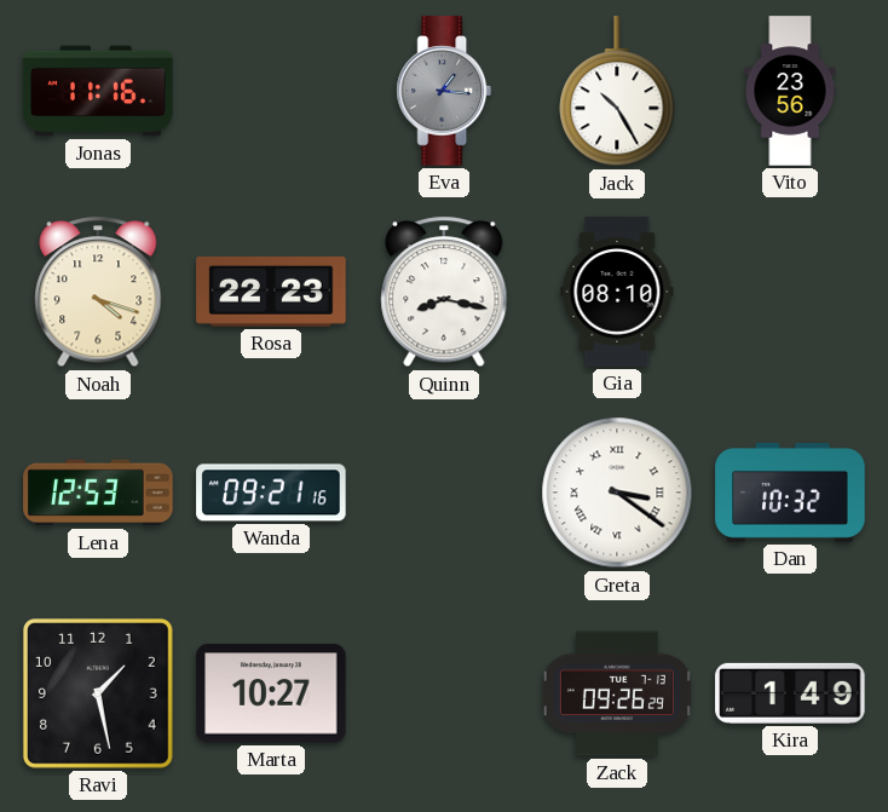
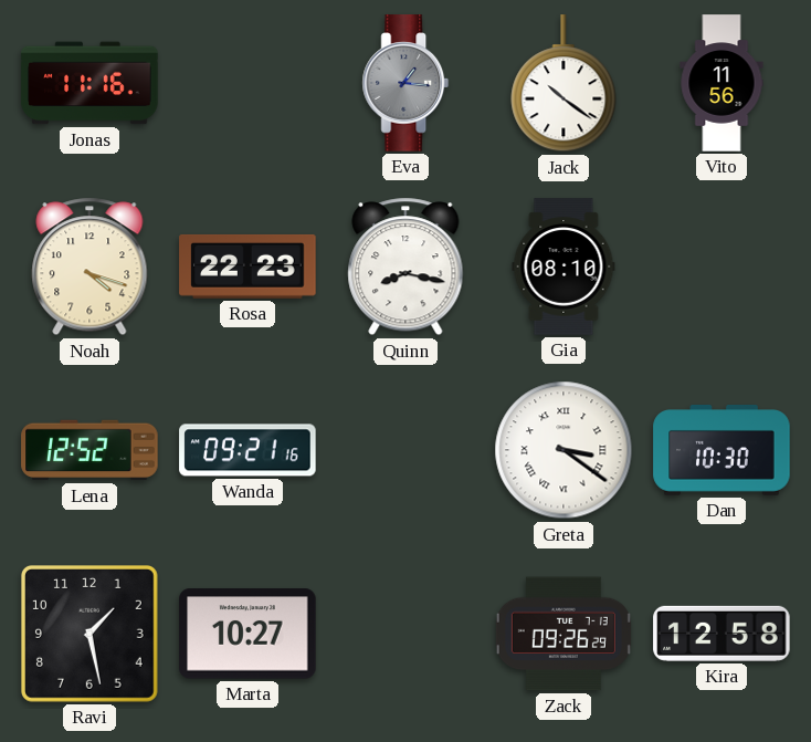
Jack: 10:25 -> 10:21 (564, 84)
Vito: 23:56 -> 11:56 (722, 83)
Lena: 12:53 -> 12:52 (89, 450)
Dan: 10:32 -> 10:30 (722, 451)
Kira: 1:49 -> 12:58 (722, 634)
